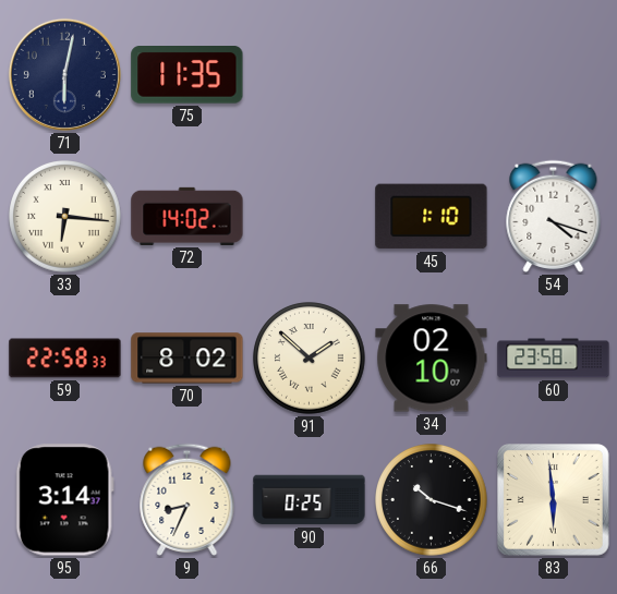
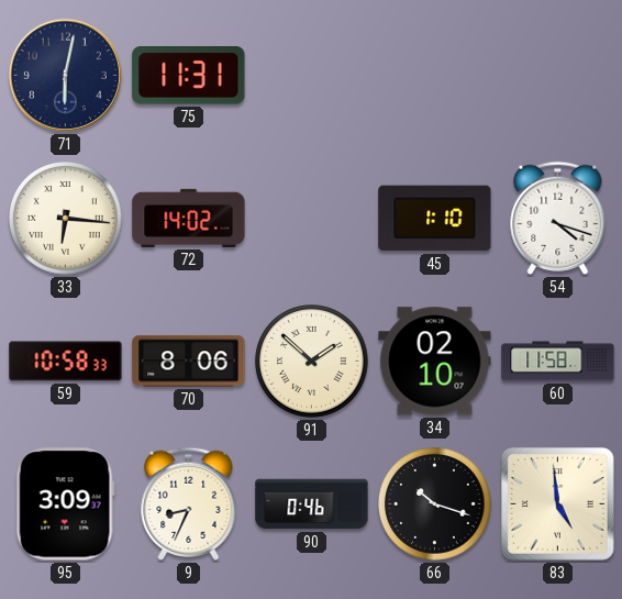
75: 11:35 -> 11:31 (189, 76)
59: 22:58 -> 10:58 (66, 362)
70: 8:02 -> 8:06 (189, 362)
60: 23:58 -> 11:58 (558, 362)
95: 3:14 -> 3:09 (65, 504)
90: 0:25 -> 0:46 (312, 504)
83: 5:59 -> 4:59 (558, 504)
